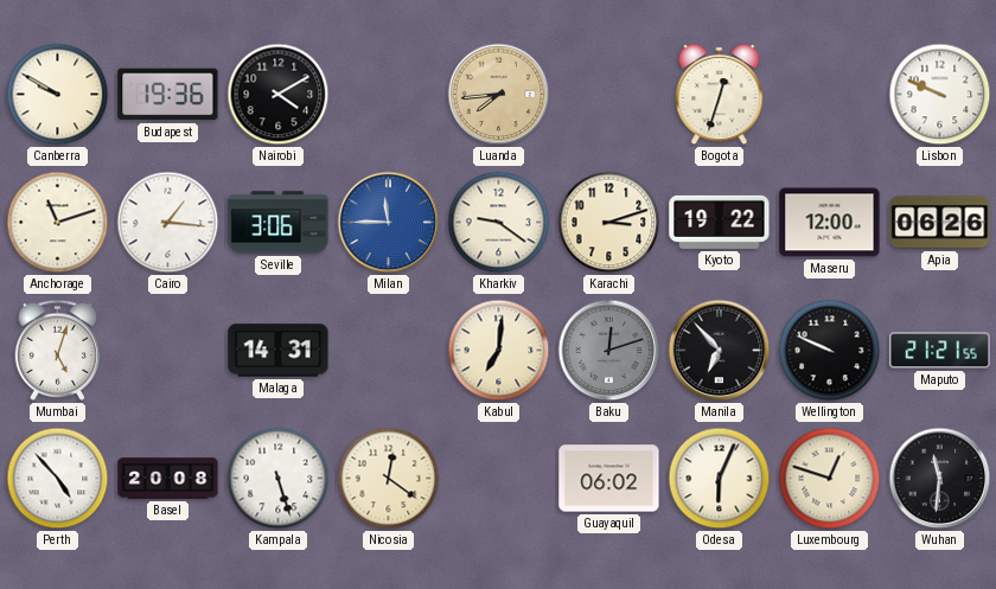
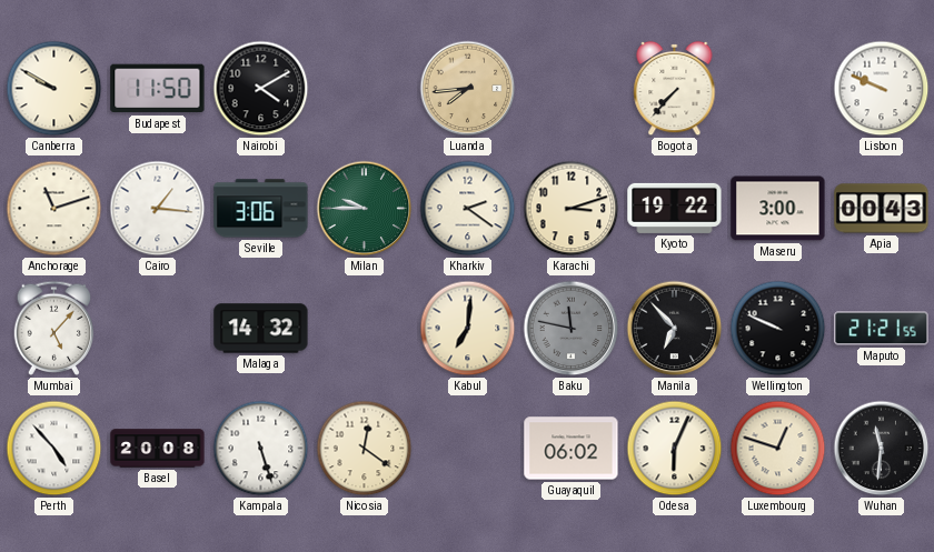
Budapest: 19:36 -> 11:50 (158, 89)
Bogota: 12:33 -> 7:37 (675, 89)
Milan: 11:45 -> 9:45 (365, 209)
Milan dial: blue -> green (365, 209)
Kharkiv: 9:21 -> 2:21 (468, 209)
Maseru: 12:00 -> 3:00 (778, 209)
Apia: 06:26 -> 00:43 (882, 209)
Mumbai: 5:03 -> 5:07 (54, 328)
Malaga: 14:31 -> 14:32 (261, 329)
Baku: 12:12 -> 11:47 (572, 329)
